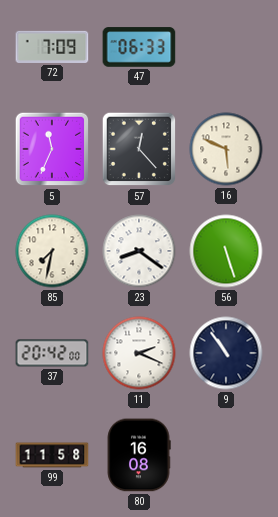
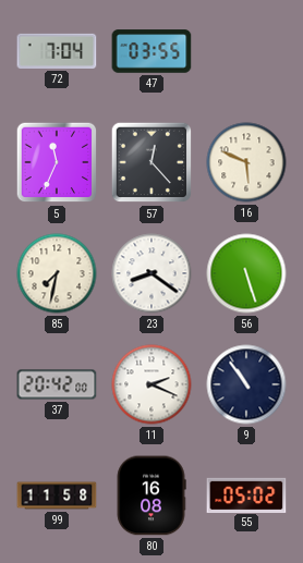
72: 7:09 -> 7:04 (57, 51)
47: 06:33 -> 03:55 (152, 51)
55: none -> 05:02 (246, 494)
